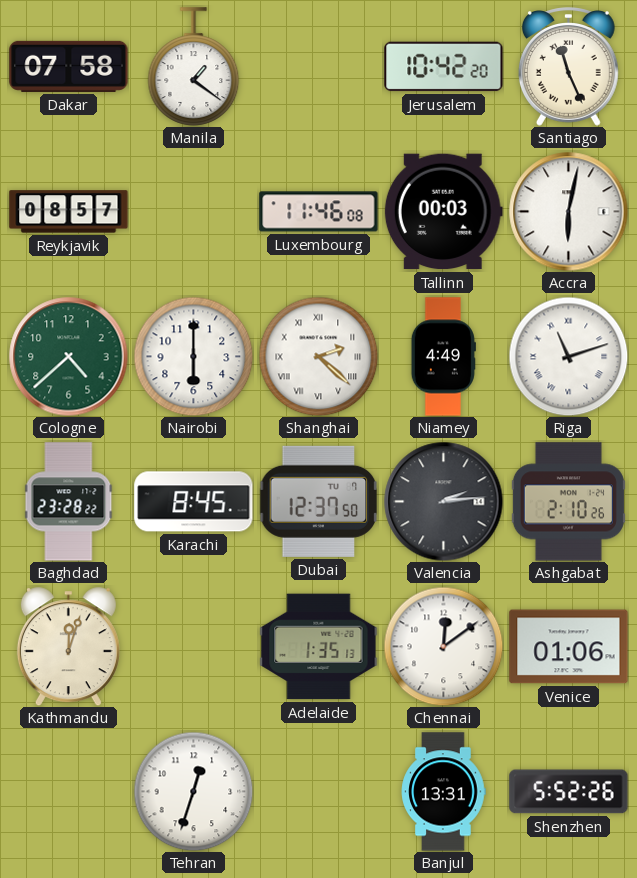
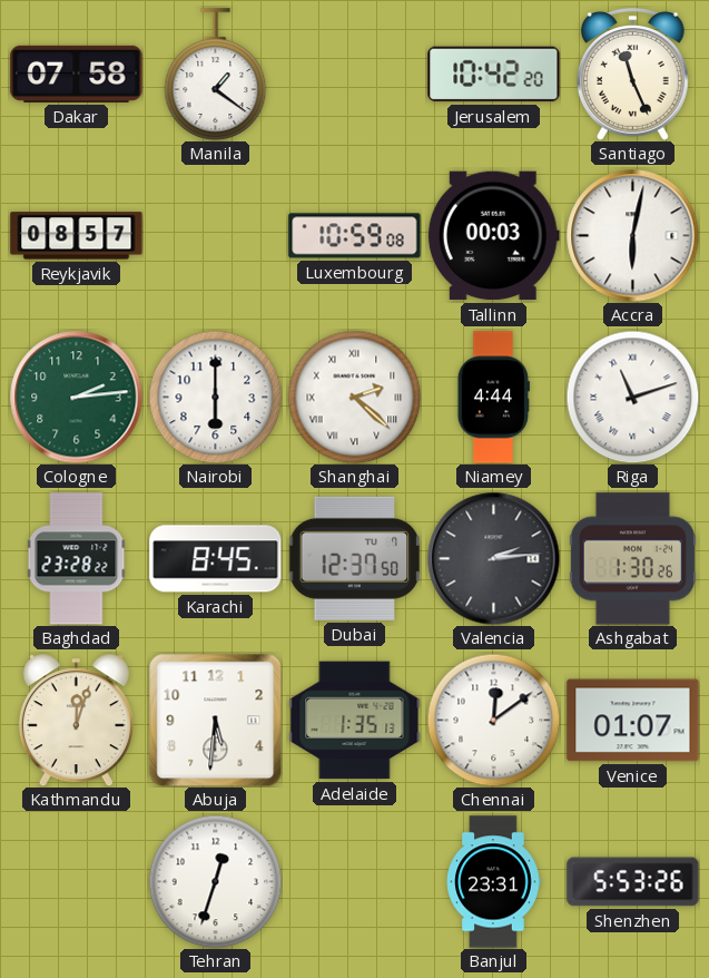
Luxembourg: 11:46 -> 10:59 (355, 236)
Cologne: 4:38 -> 2:14 (77, 398)
Niamey: 4:49 -> 4:44 (493, 398)
Ashgabat: 2:10 -> 1:30 (632, 559)
Abuja: none -> 5:31 (215, 720)
Venice: 01:06 -> 01:07 (633, 721)
Banjul: 13:31 -> 23:31 (493, 882)
Shenzhen: 5:52 -> 5:53 (633, 882)
